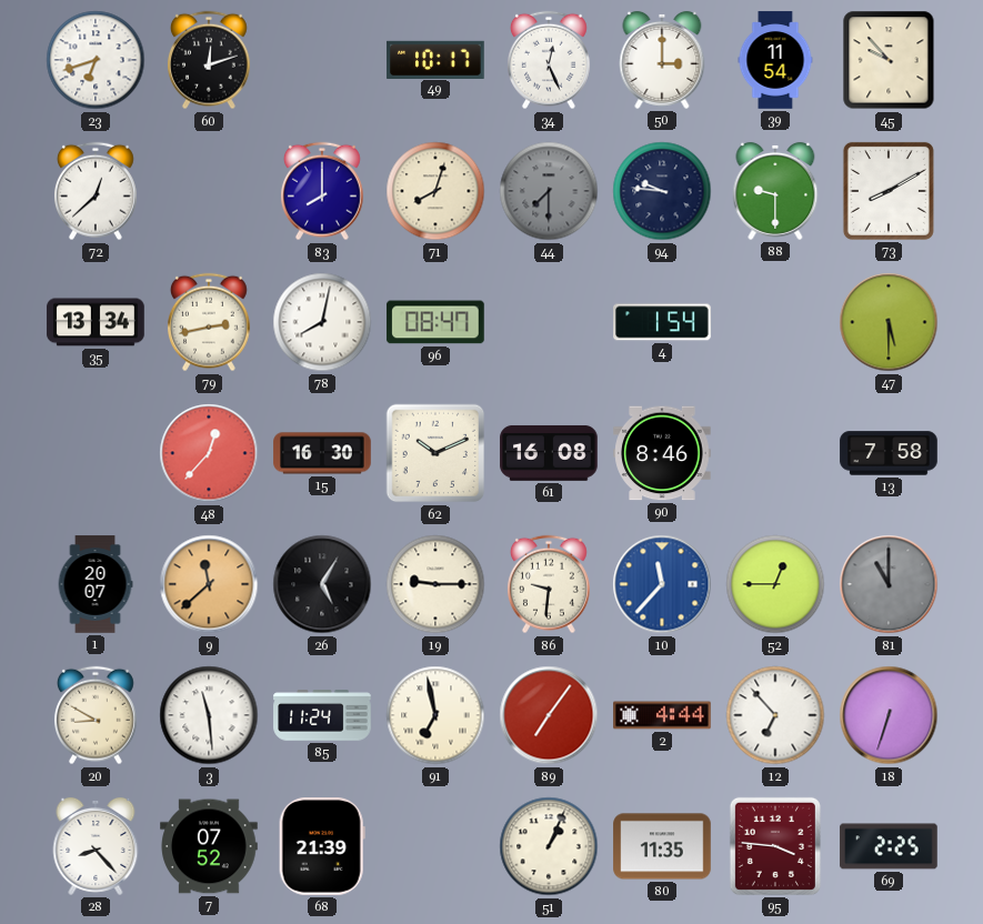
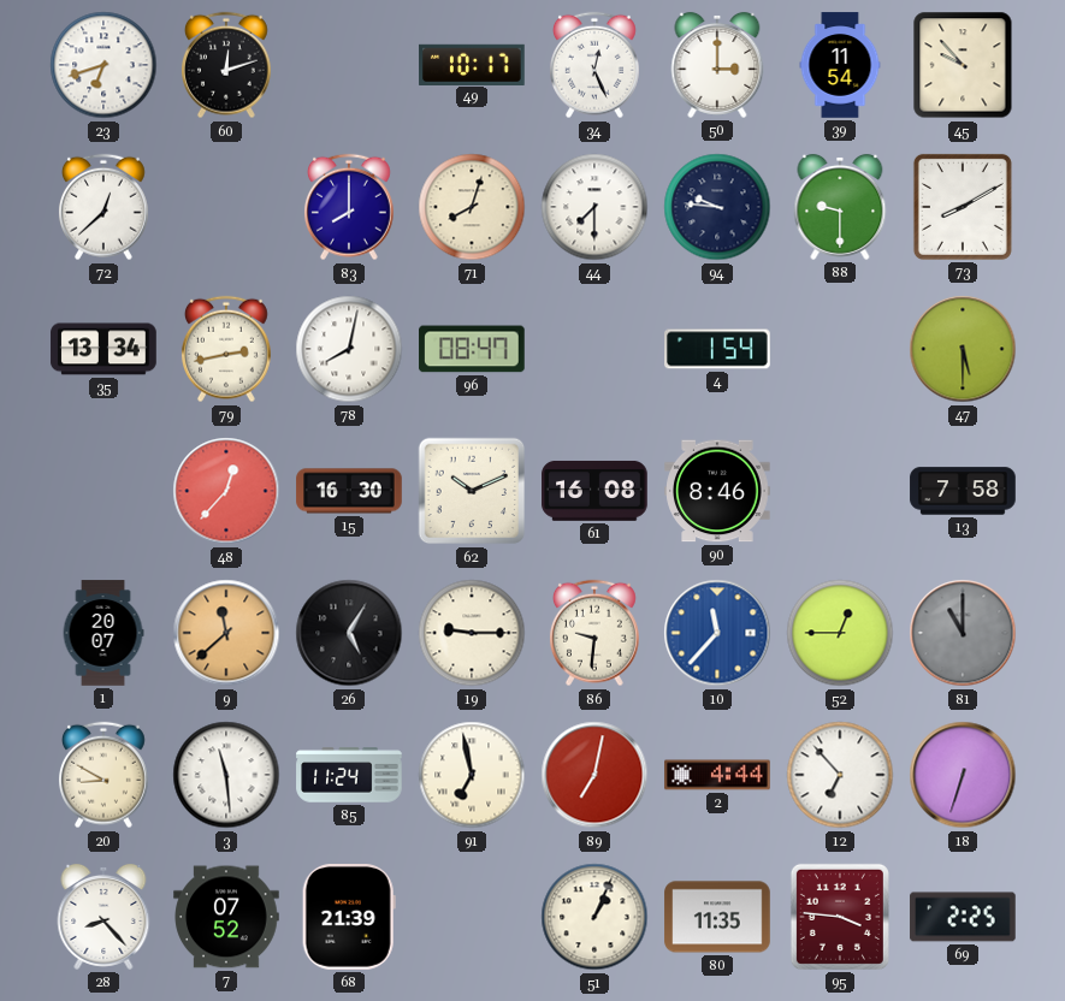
44 dial: grey -> white (594, 207)
89: 7:06 -> 7:02 (594, 775)
